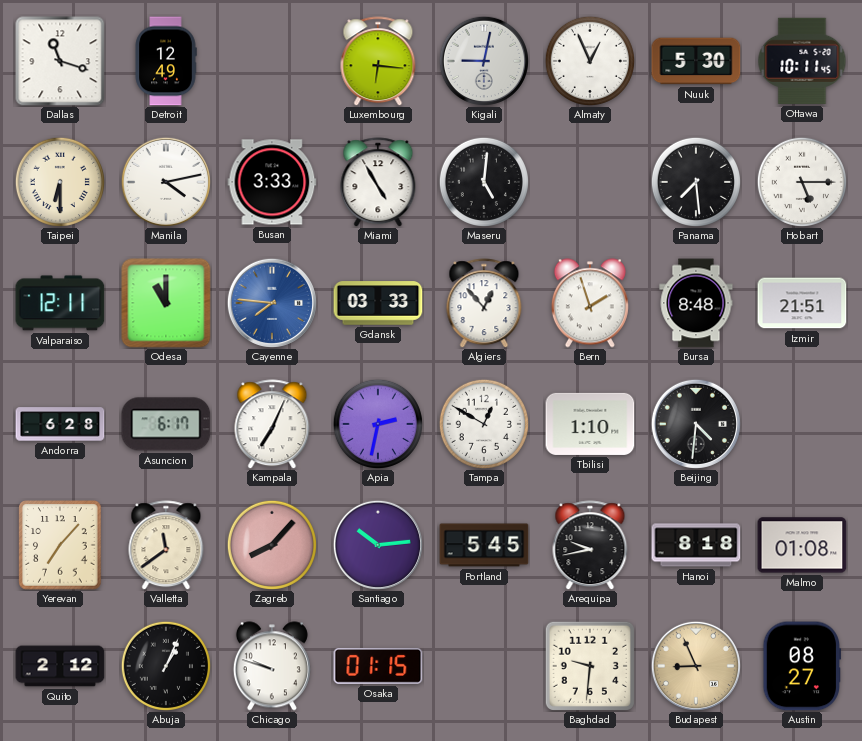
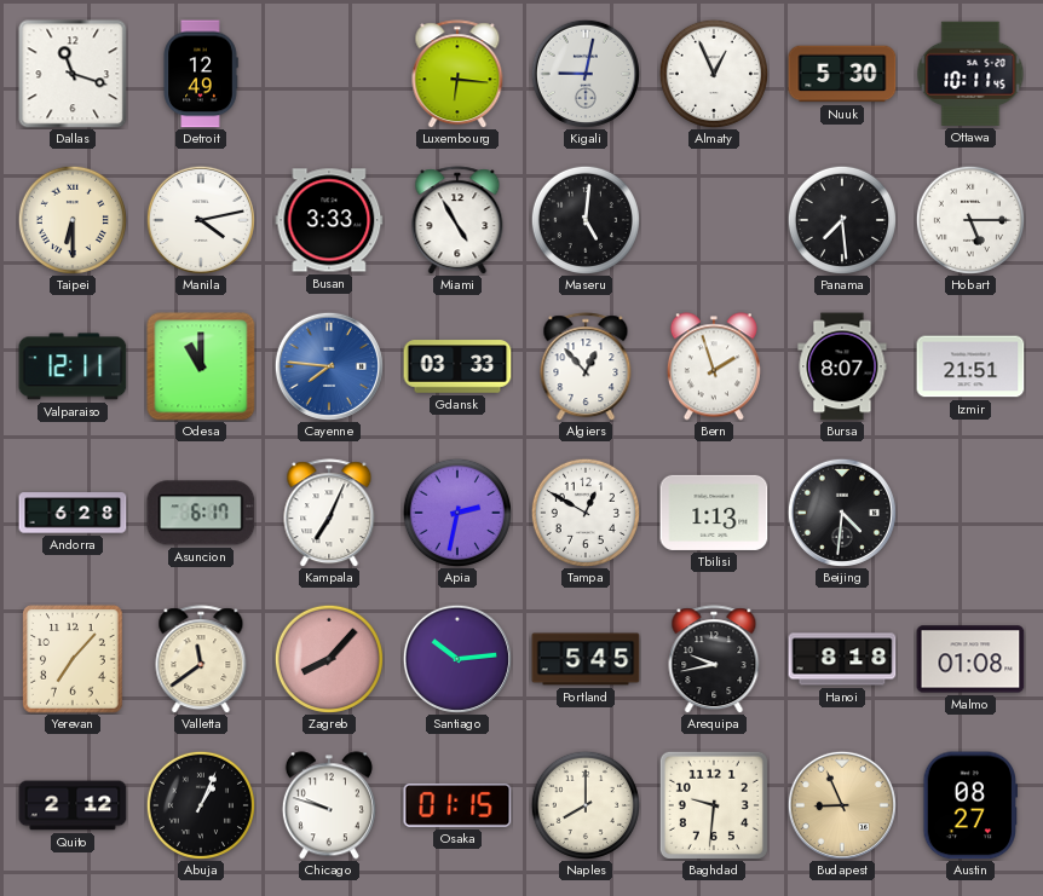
Bursa: 8:48 -> 8:07 (842, 366)
Tbilisi: 1:10 -> 1:13 (714, 513)
Naples: none -> 8:00 (584, 804)
